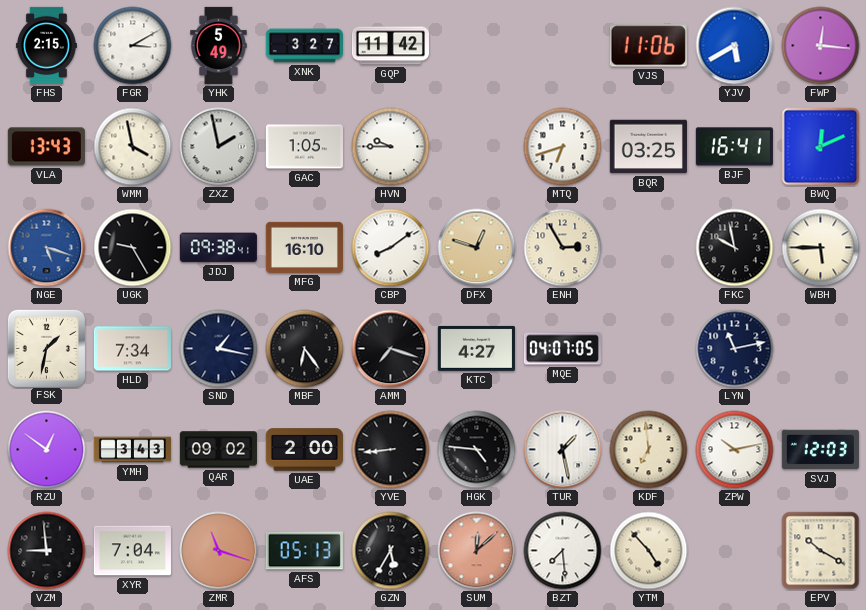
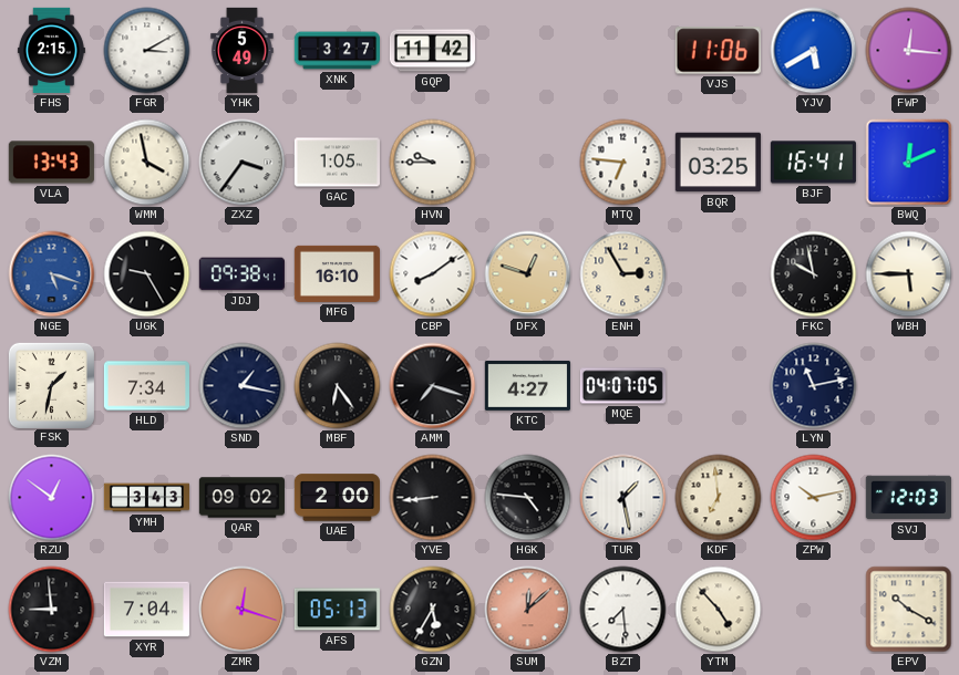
ZXZ: 1:58 -> 3:36 (243, 163)
MTQ: 6:42 -> 6:46 (623, 163)
ZMR: 11:18 -> 12:18 (243, 610)
